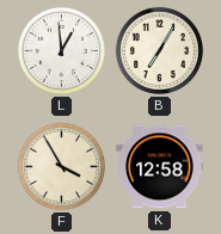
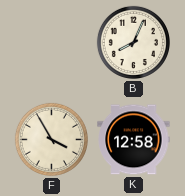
L: 12:59 -> none (61, 50)
B: 7:05 -> 8:04 (133, 42)
